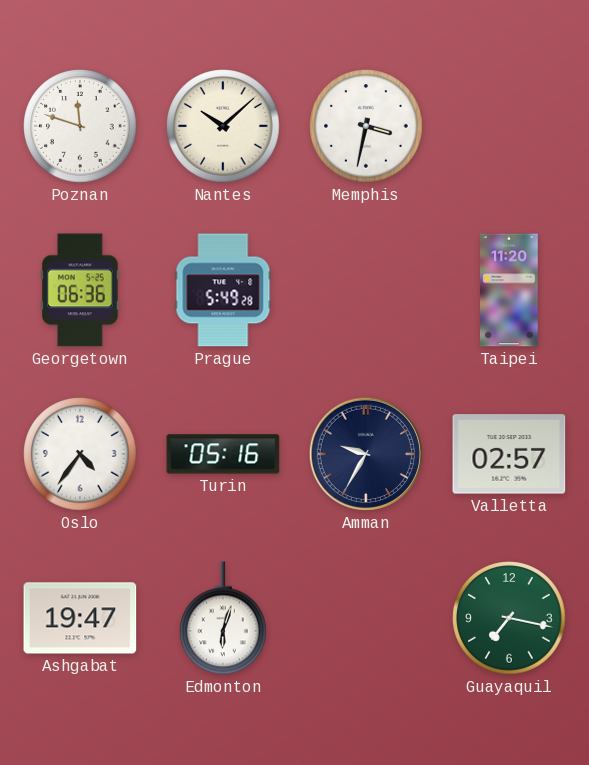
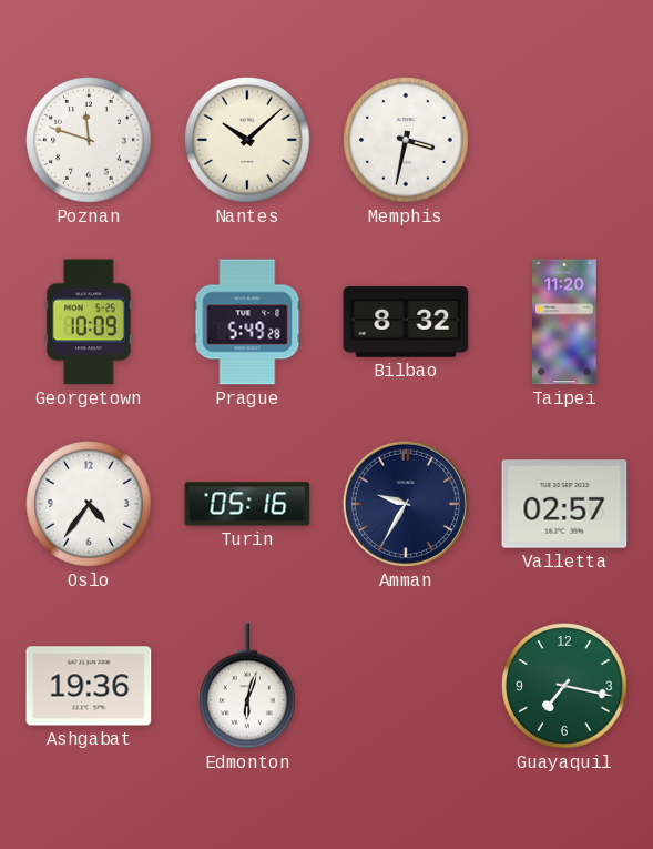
Georgetown: 06:36 -> 10:09 (90, 322)
Bilbao: none -> 8:32 (406, 322)
Ashgabat: 19:47 -> 19:36 (89, 686)
